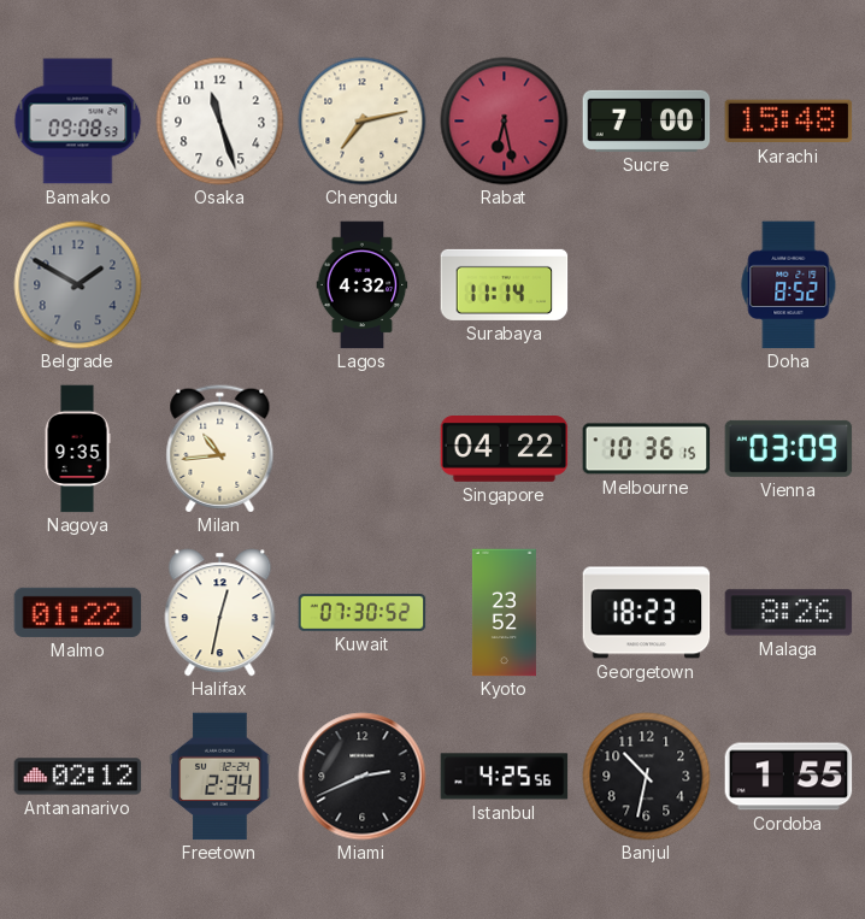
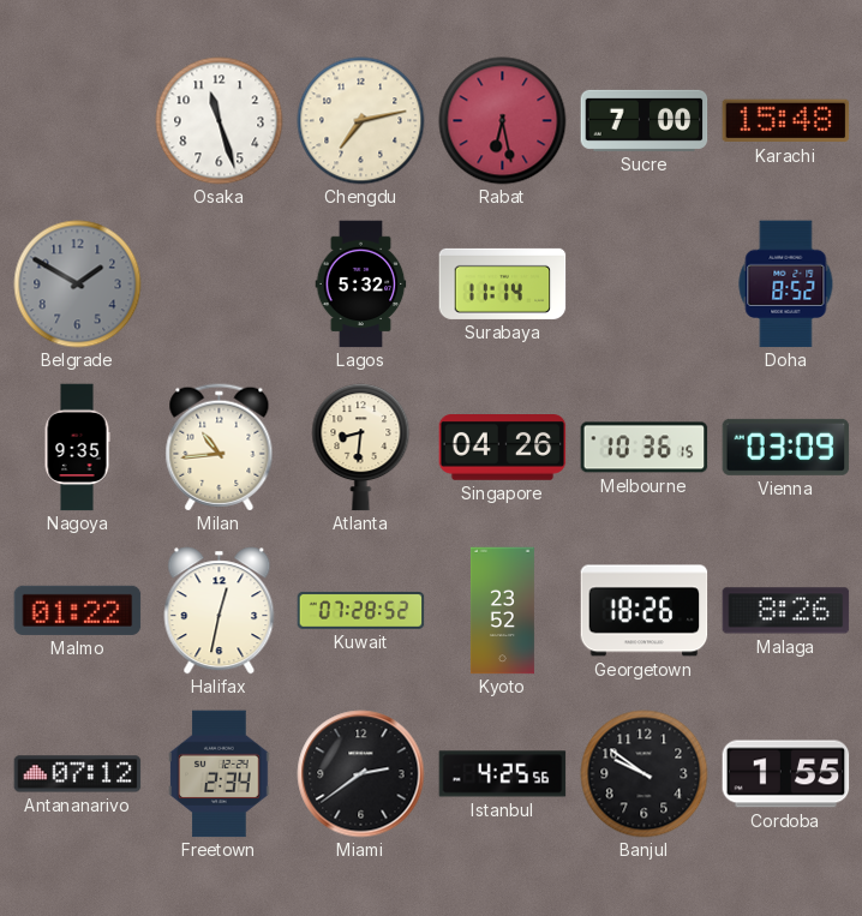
Bamako: 09:08 -> none (78, 122)
Lagos: 4:32 -> 5:32 (361, 285)
Atlanta: none -> 8:31 (361, 448)
Singapore: 04:22 -> 04:26 (503, 448)
Kuwait: 07:30 -> 07:28 (361, 611)
Georgetown: 18:23 -> 18:26 (645, 611)
Antananarivo: 02:12 -> 07:12 (78, 774)
Miami: 2:41 -> 2:39 (361, 774)
Banjul: 10:32 -> 9:51 (645, 774)
